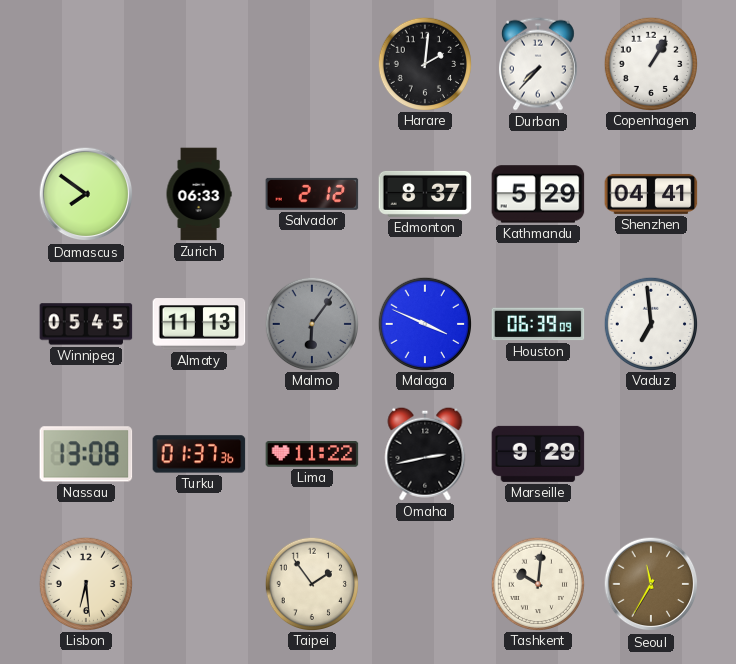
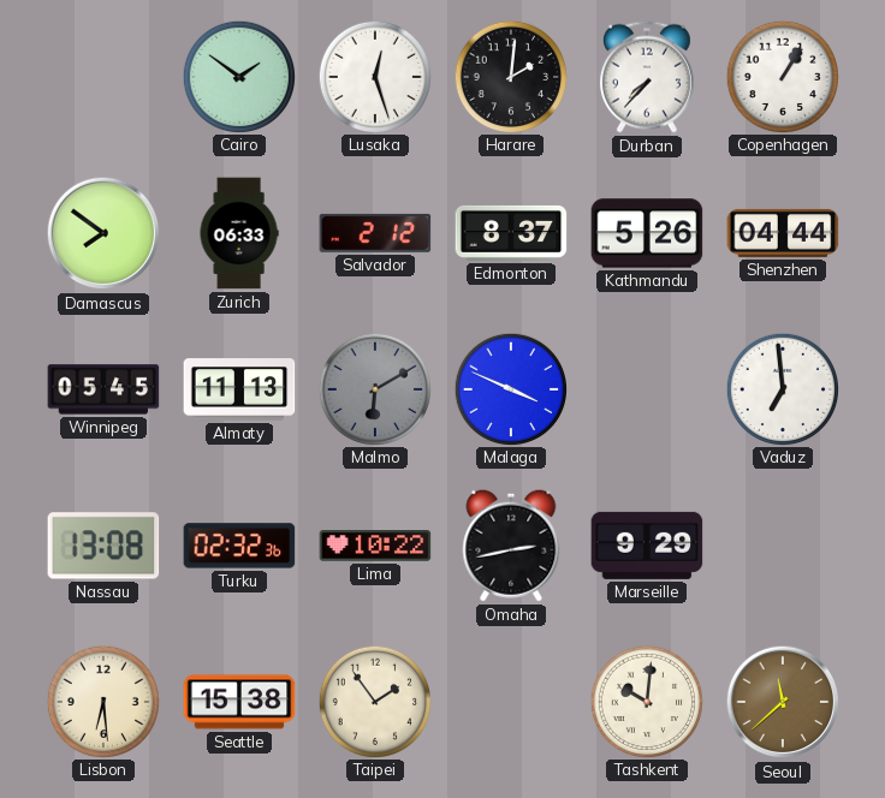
Cairo: none -> 1:51 (238, 76)
Lusaka: none -> 12:27 (374, 76)
Kathmandu: 5:29 -> 5:26 (647, 233)
Shenzhen: 04:41 -> 04:44 (783, 233)
Malmo: 6:06 -> 6:10 (374, 388)
Houston: 06:39 -> none (538, 324)
Turku: 01:37 -> 02:32 (239, 546)
Lima: 11:22 -> 10:22 (375, 546)
Seattle: none -> 15:38 (239, 702)
Seoul: 11:35 -> 11:38 (783, 702)
